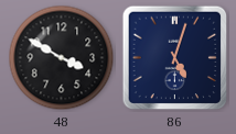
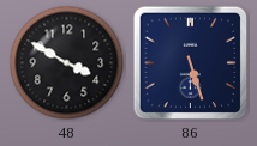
86: 5:03 -> 5:27 (191, 63)
